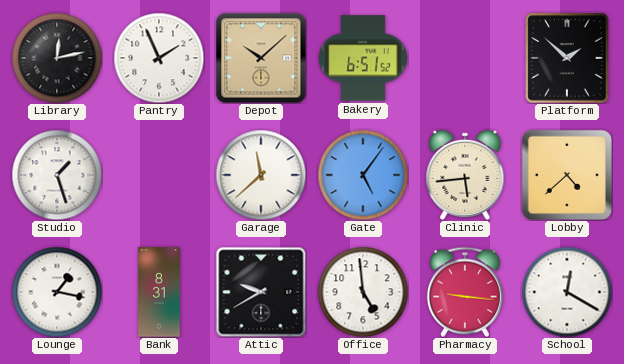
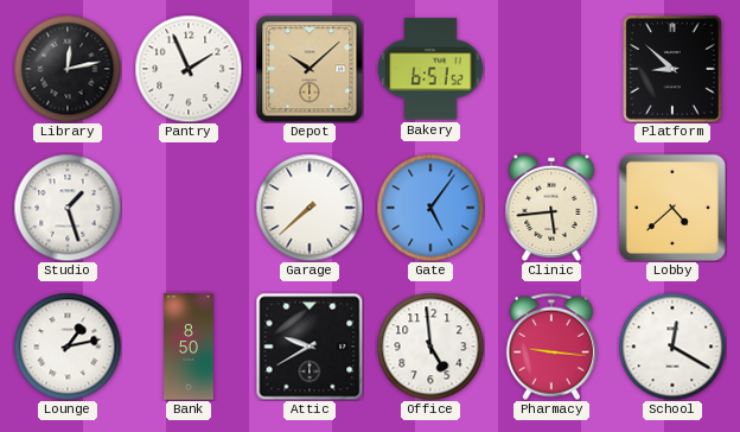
Platform: 1:52 -> 8:52 (672, 69)
Garage: 11:38 -> 7:38 (310, 208)
Lounge: 1:17 -> 1:13 (68, 347)
Bank: 8:31 -> 8:50 (189, 347)
